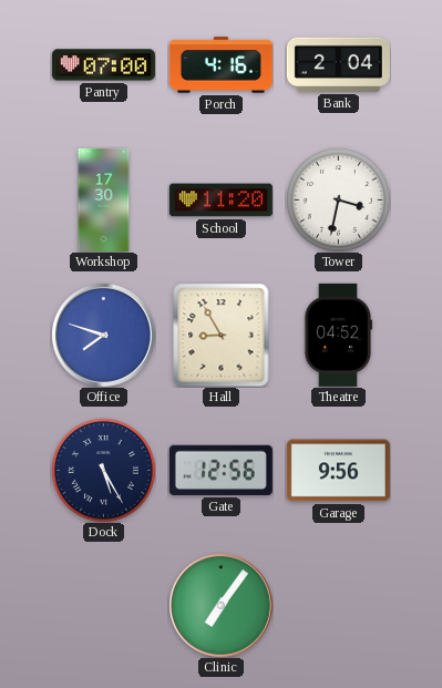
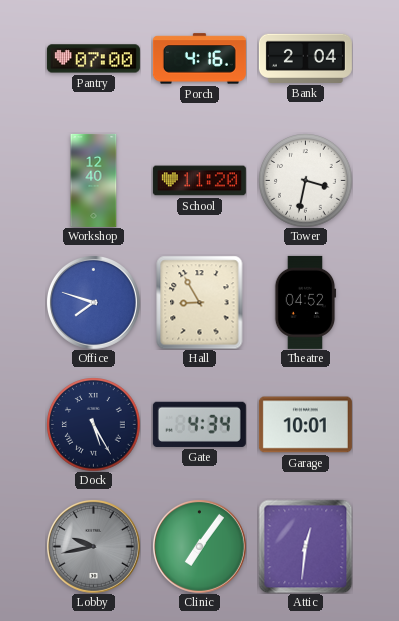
Workshop: 17:30 -> 12:40 (94, 180)
Gate: 12:56 -> 4:34 (199, 424)
Garage: 9:56 -> 10:01 (305, 425)
Lobby: none -> 9:43 (93, 546)
Attic: none -> 12:31 (305, 546)
